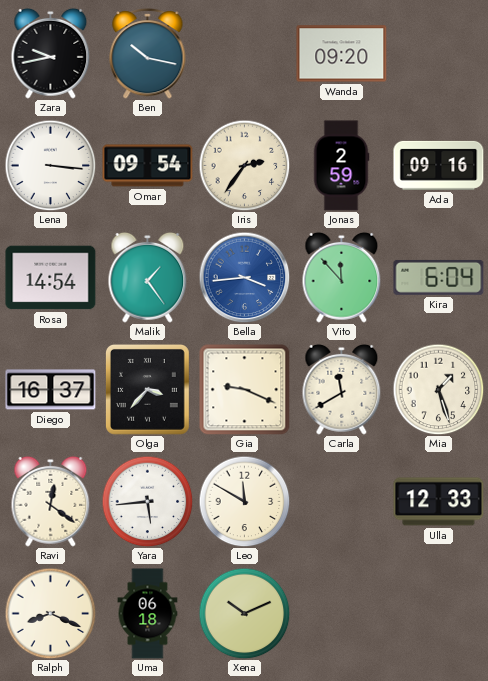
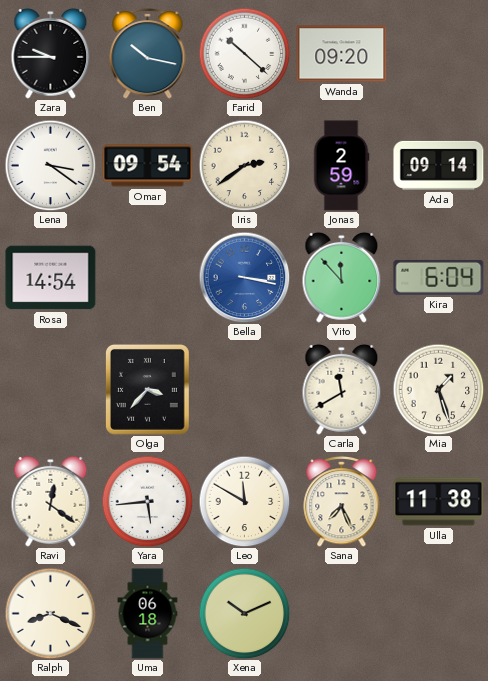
Zara: 9:43 -> 9:45 (51, 53)
Farid: none -> 10:22 (244, 53)
Lena: 3:16 -> 3:21 (50, 165)
Iris: 2:36 -> 2:39 (244, 165)
Ada: 09:16 -> 09:14 (439, 165)
Malik: 1:24 -> none (148, 277)
Bella: 3:44 -> 3:17 (244, 277)
Diego: 16:37 -> none (51, 390)
Gia: 9:19 -> none (245, 390)
Sana: none -> 7:26 (342, 501)
Ulla: 12:33 -> 11:38 (439, 502)
